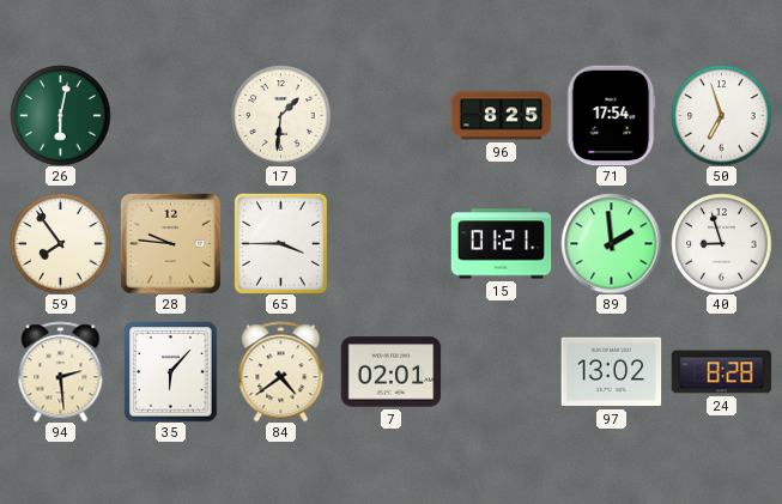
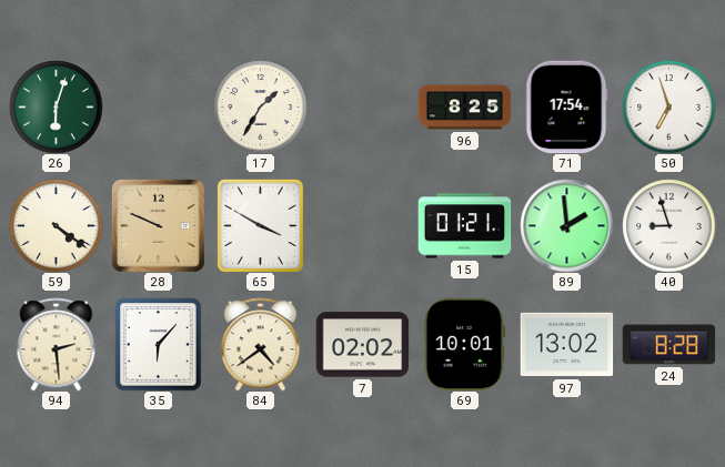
26: 6:02 -> 6:03 (56, 106)
17: 1:31 -> 1:35 (260, 106)
59: 7:54 -> 4:21 (56, 225)
28: 9:46 -> 9:49 (158, 225)
65: 3:45 -> 3:50 (260, 225)
7: 02:01 -> 02:02 (362, 345)
69: none -> 10:01 (464, 344)
